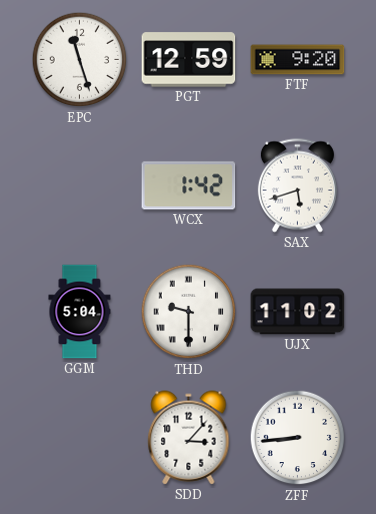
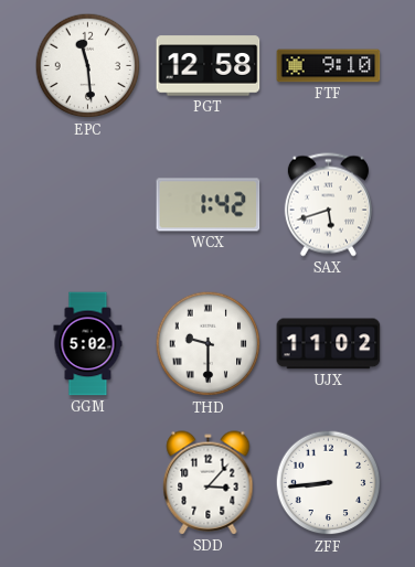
EPC: 11:27 -> 11:29 (88, 66)
PGT: 12:59 -> 12:58 (209, 66)
FTF: 9:20 -> 9:10 (329, 66)
GGM: 5:04 -> 5:02 (88, 344)
